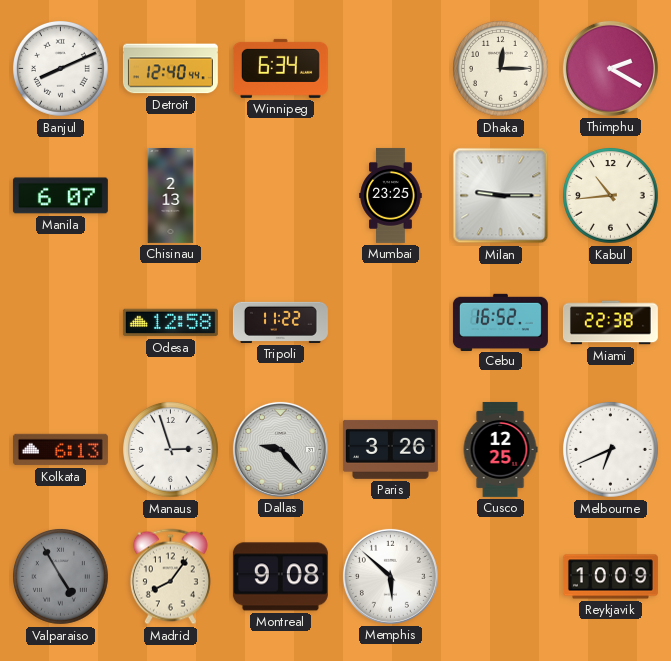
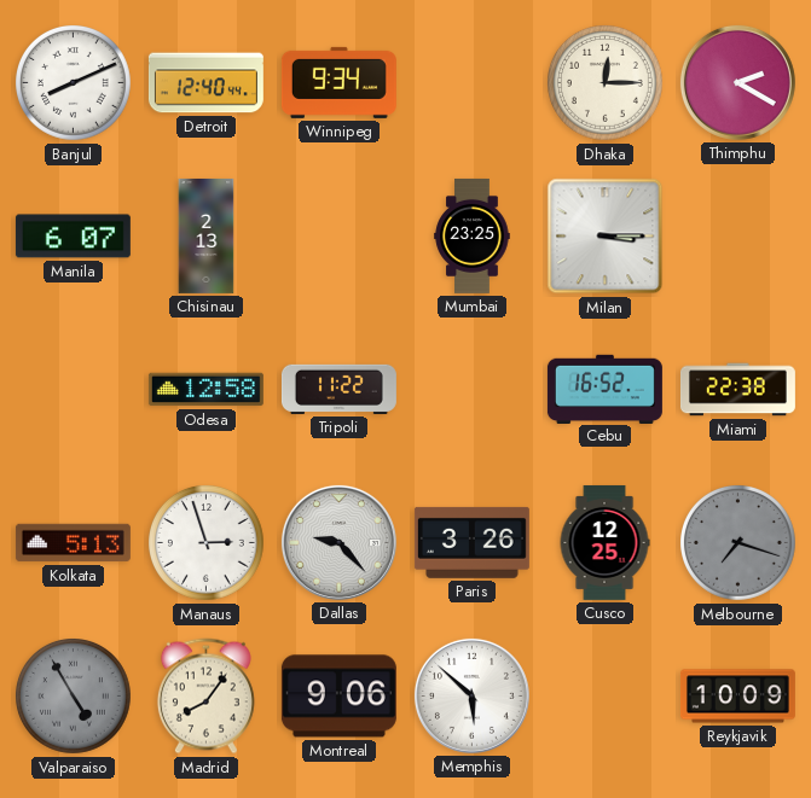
Winnipeg: 6:34 -> 9:34 (338, 82)
Milan: 9:15 -> 3:15 (606, 237)
Kabul: 10:44 -> none (611, 196)
Kolkata: 6:13 -> 5:13 (73, 543)
Melbourne: 6:41 -> 7:18 (738, 543)
Melbourne dial: white -> grey (738, 543)
Montreal: 9:08 -> 9:06 (338, 697)
